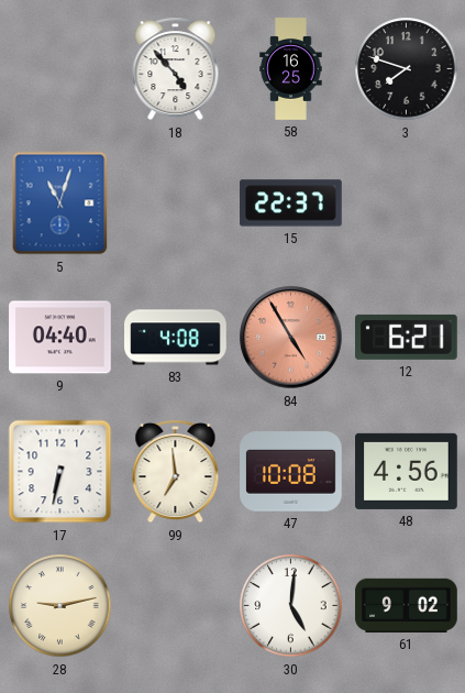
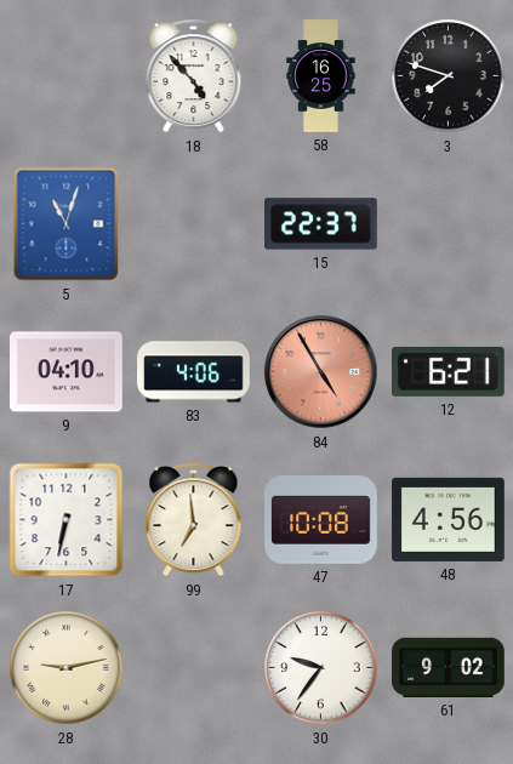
9: 04:40 -> 04:10 (67, 372)
83: 4:08 -> 4:06 (194, 372)
30: 5:01 -> 9:36 (321, 668)
